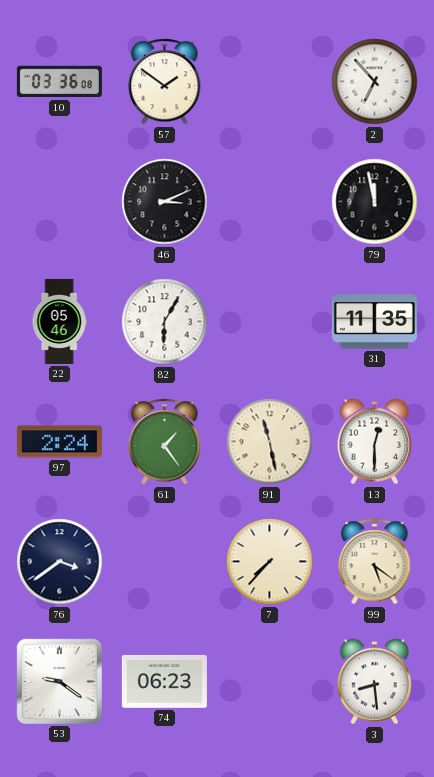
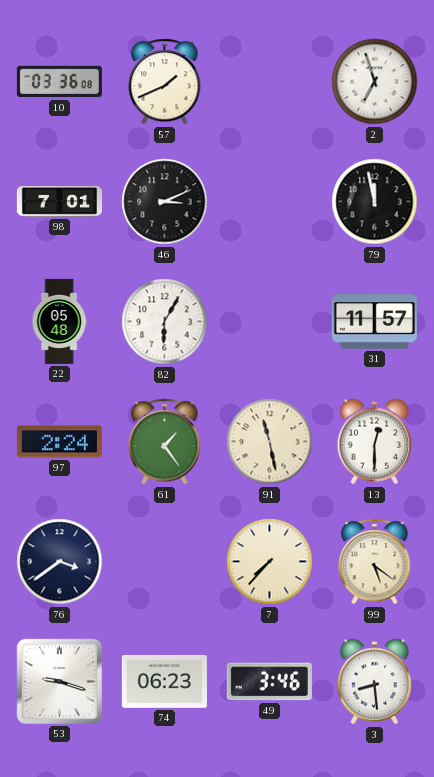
57: 1:51 -> 1:41 (165, 82)
2: 6:53 -> 6:57 (375, 82)
98: none -> 7:01 (59, 202)
22: 05:46 -> 05:48 (59, 321)
31: 11:35 -> 11:57 (374, 322)
53: 9:21 -> 9:18 (59, 681)
49: none -> 3:46 (269, 682)
